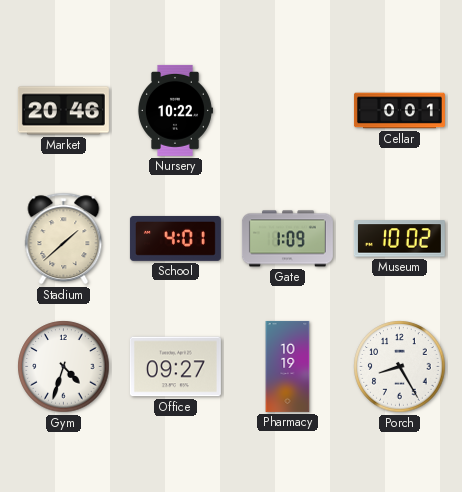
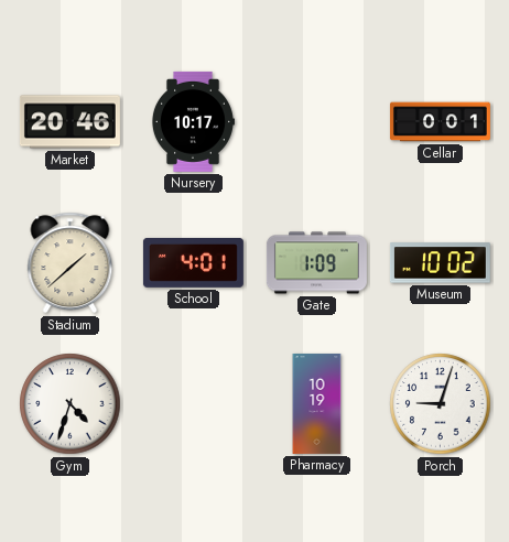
Nursery: 10:22 -> 10:17 (193, 121)
Office: 09:27 -> none (175, 367)
Porch: 8:25 -> 9:03 (441, 404)
